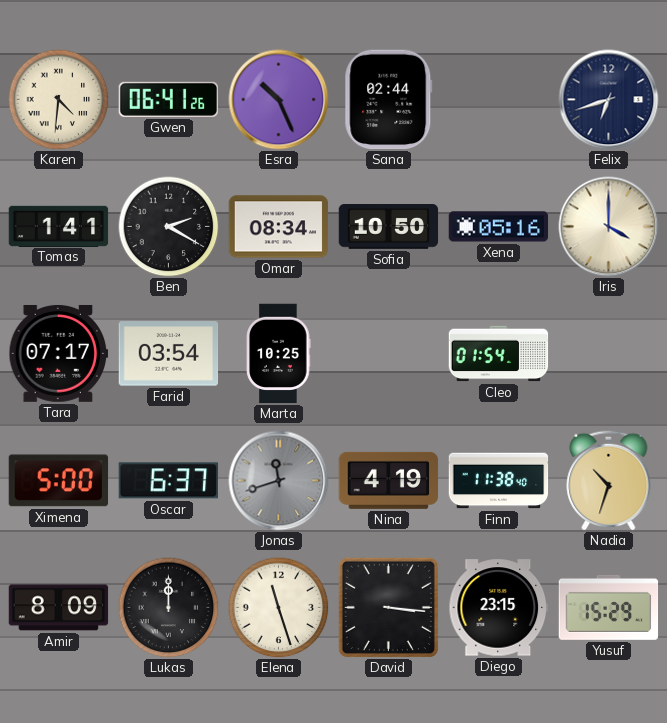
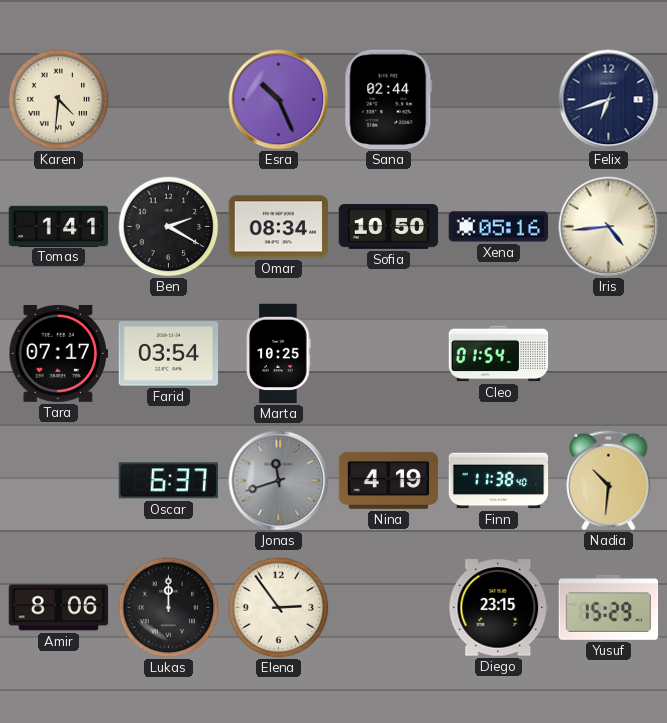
Gwen: 06:41 -> none (169, 99)
Iris: 4:00 -> 4:44 (609, 227)
Ximena: 5:00 -> none (59, 481)
Nadia: 10:33 -> 10:31 (609, 480)
Amir: 8:09 -> 8:06 (59, 608)
Elena: 11:27 -> 2:54 (279, 608)
David: 3:16 -> none (388, 607)
